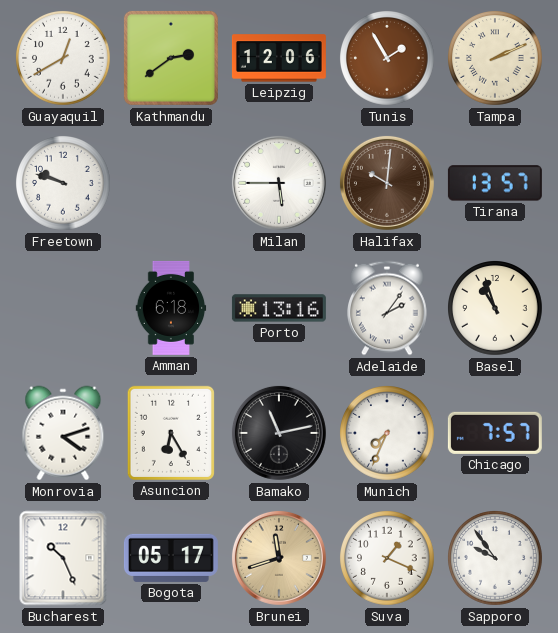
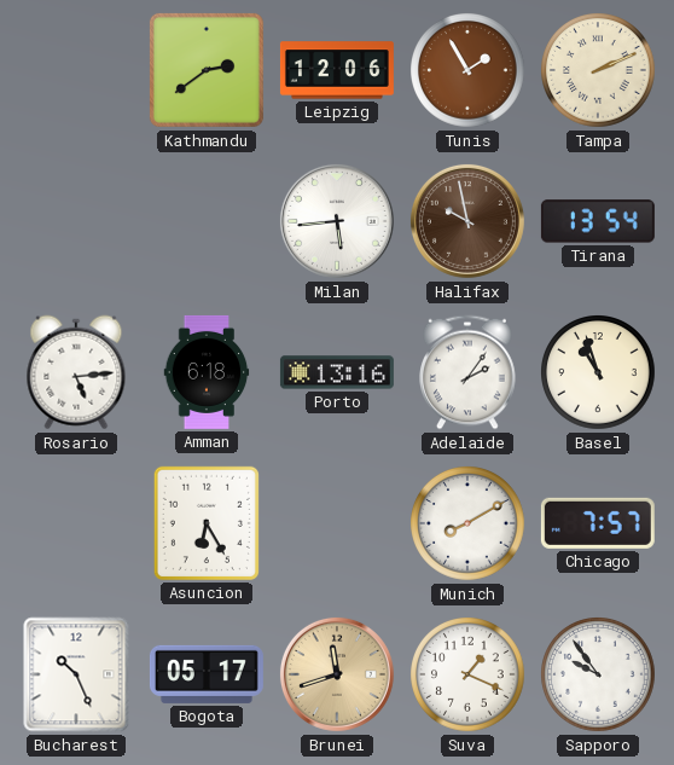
Guayaquil: 12:40 -> none (64, 59)
Freetown: 9:48 -> none (64, 184)
Milan: 5:45 -> 5:44 (337, 221)
Halifax: 10:01 -> 9:58 (467, 221)
Tirana: 13:57 -> 13:54 (598, 221)
Rosario: none -> 5:14 (76, 372)
Monrovia: 4:12 -> none (63, 433)
Bamako: 11:13 -> none (279, 433)
Munich: 7:34 -> 8:10 (469, 525)
